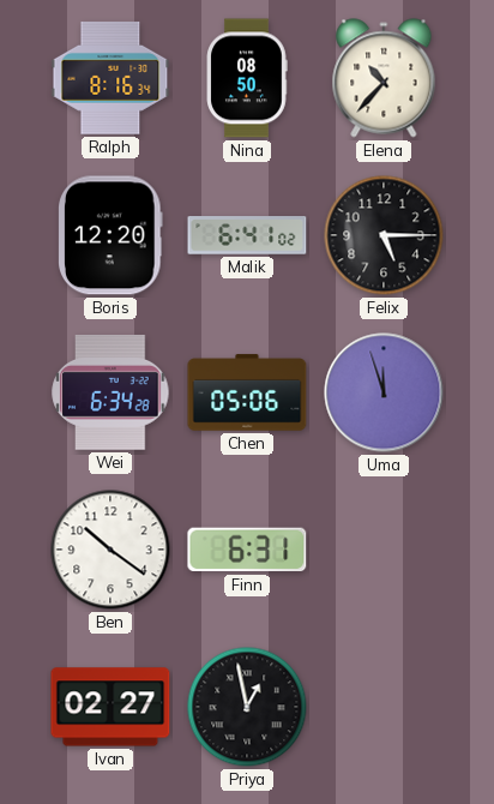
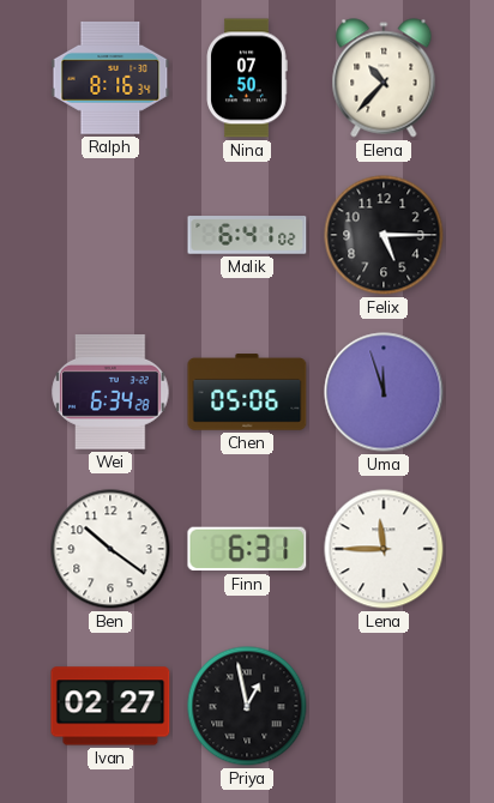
Nina: 08:50 -> 07:50 (247, 78)
Boris: 12:20 -> none (112, 235)
Lena: none -> 11:45 (384, 549)
